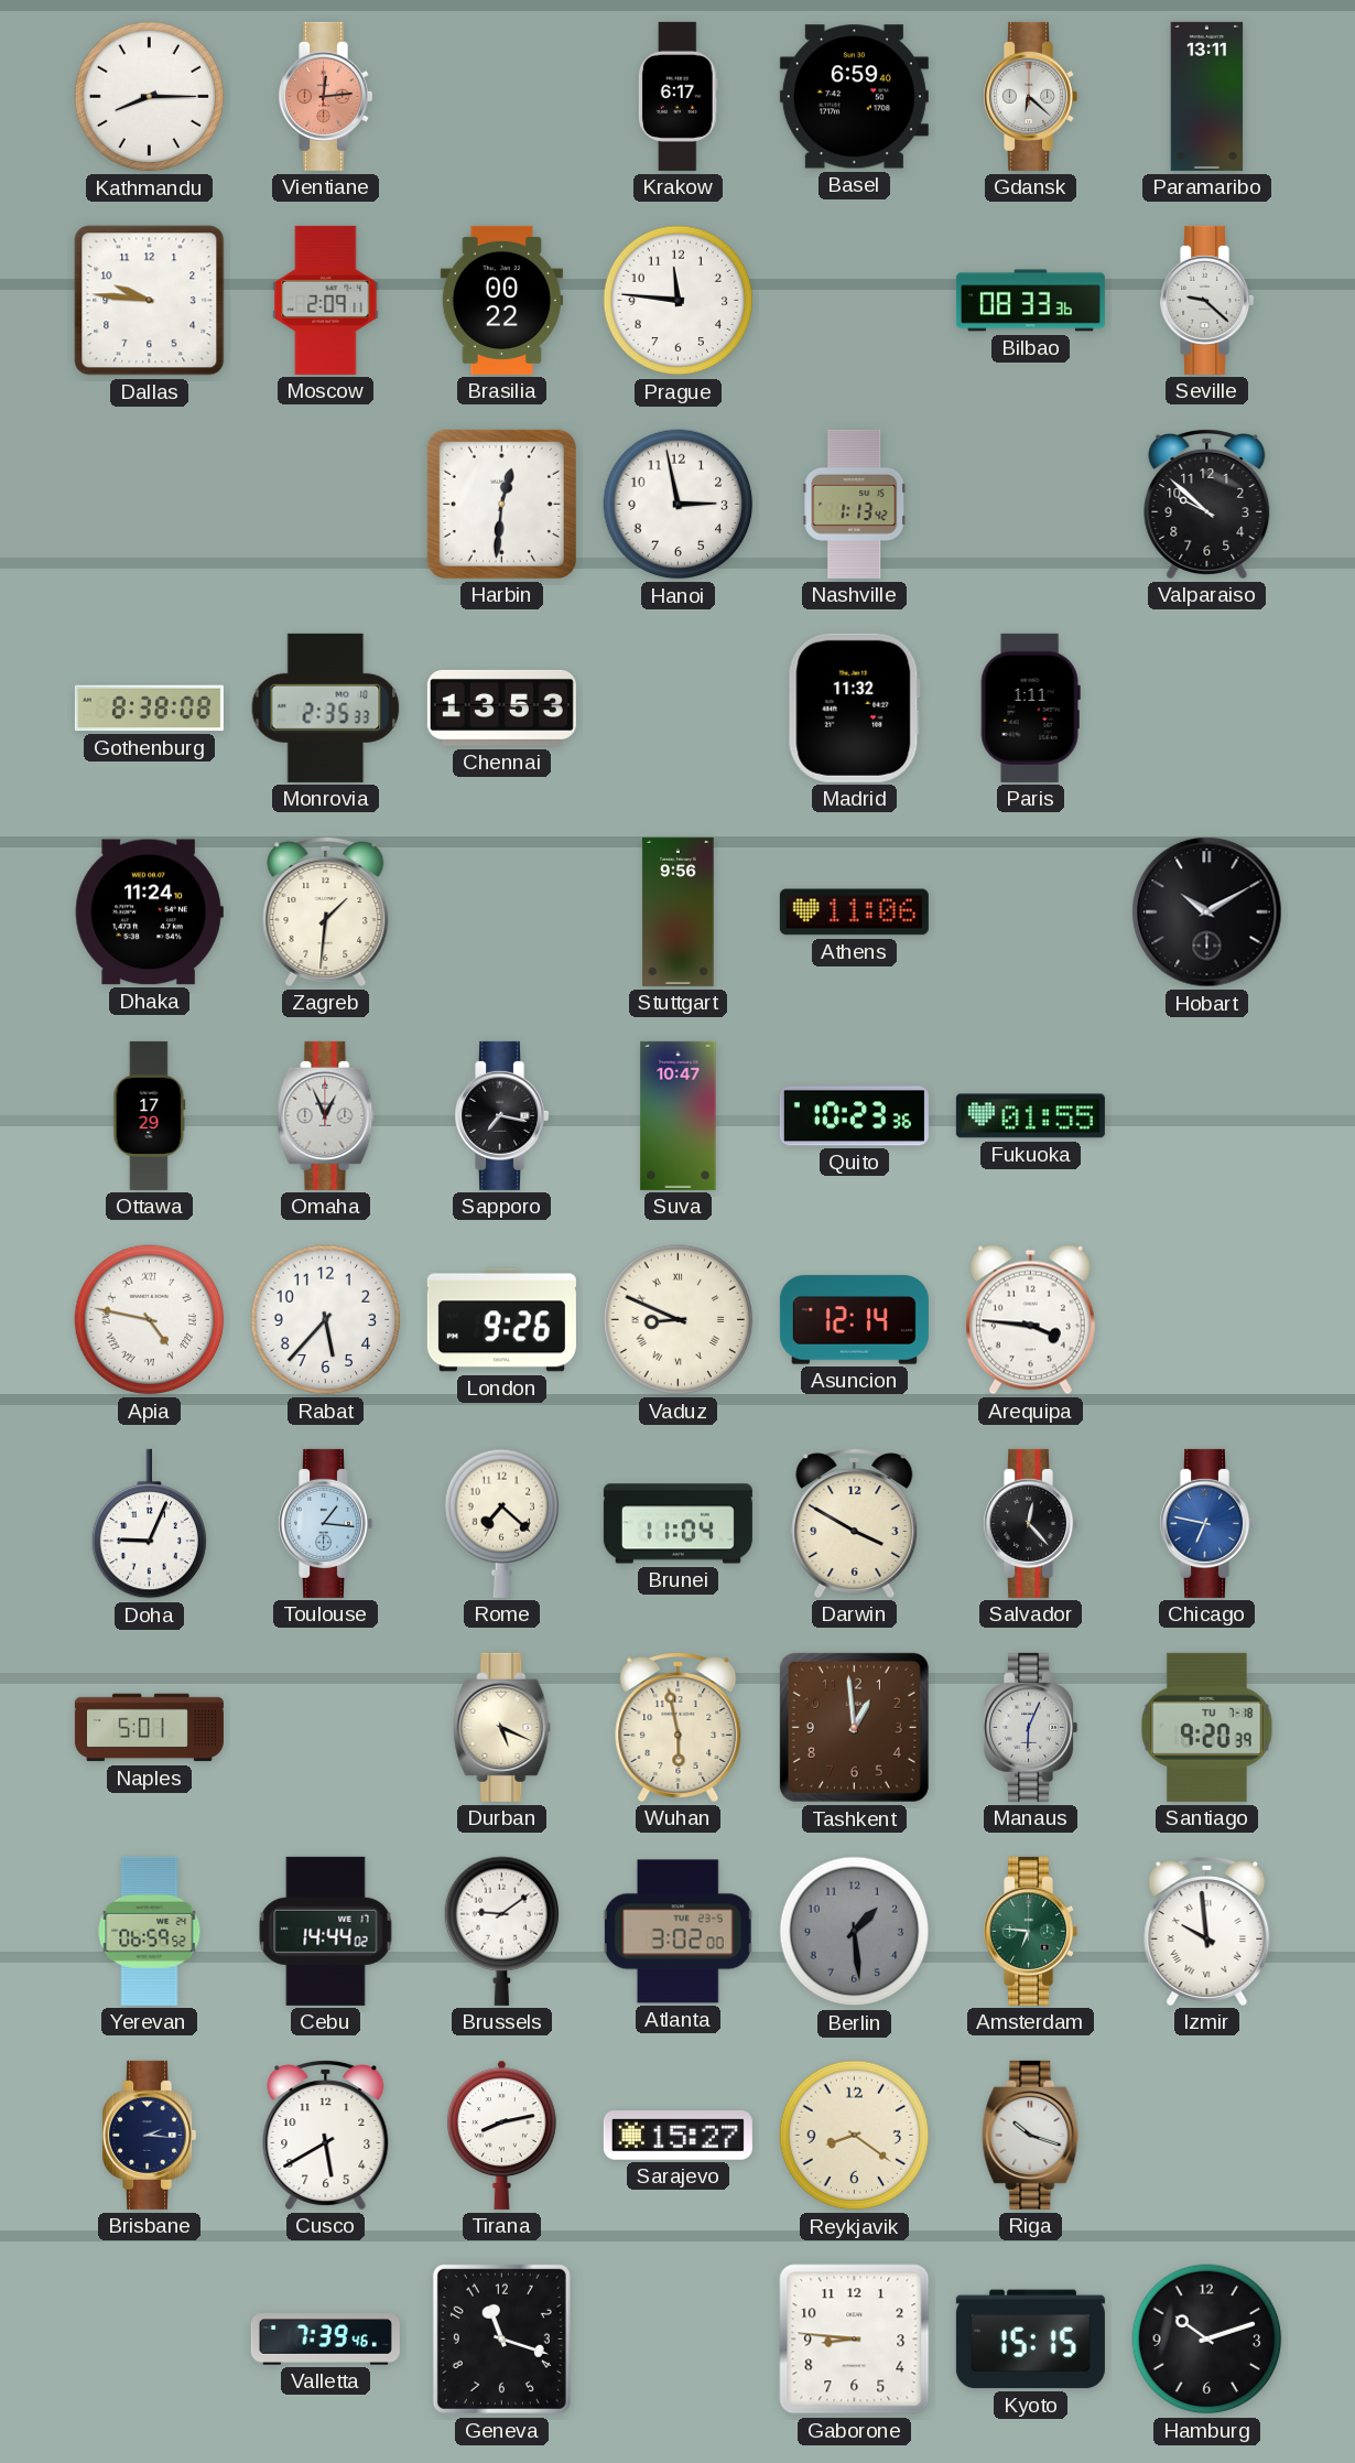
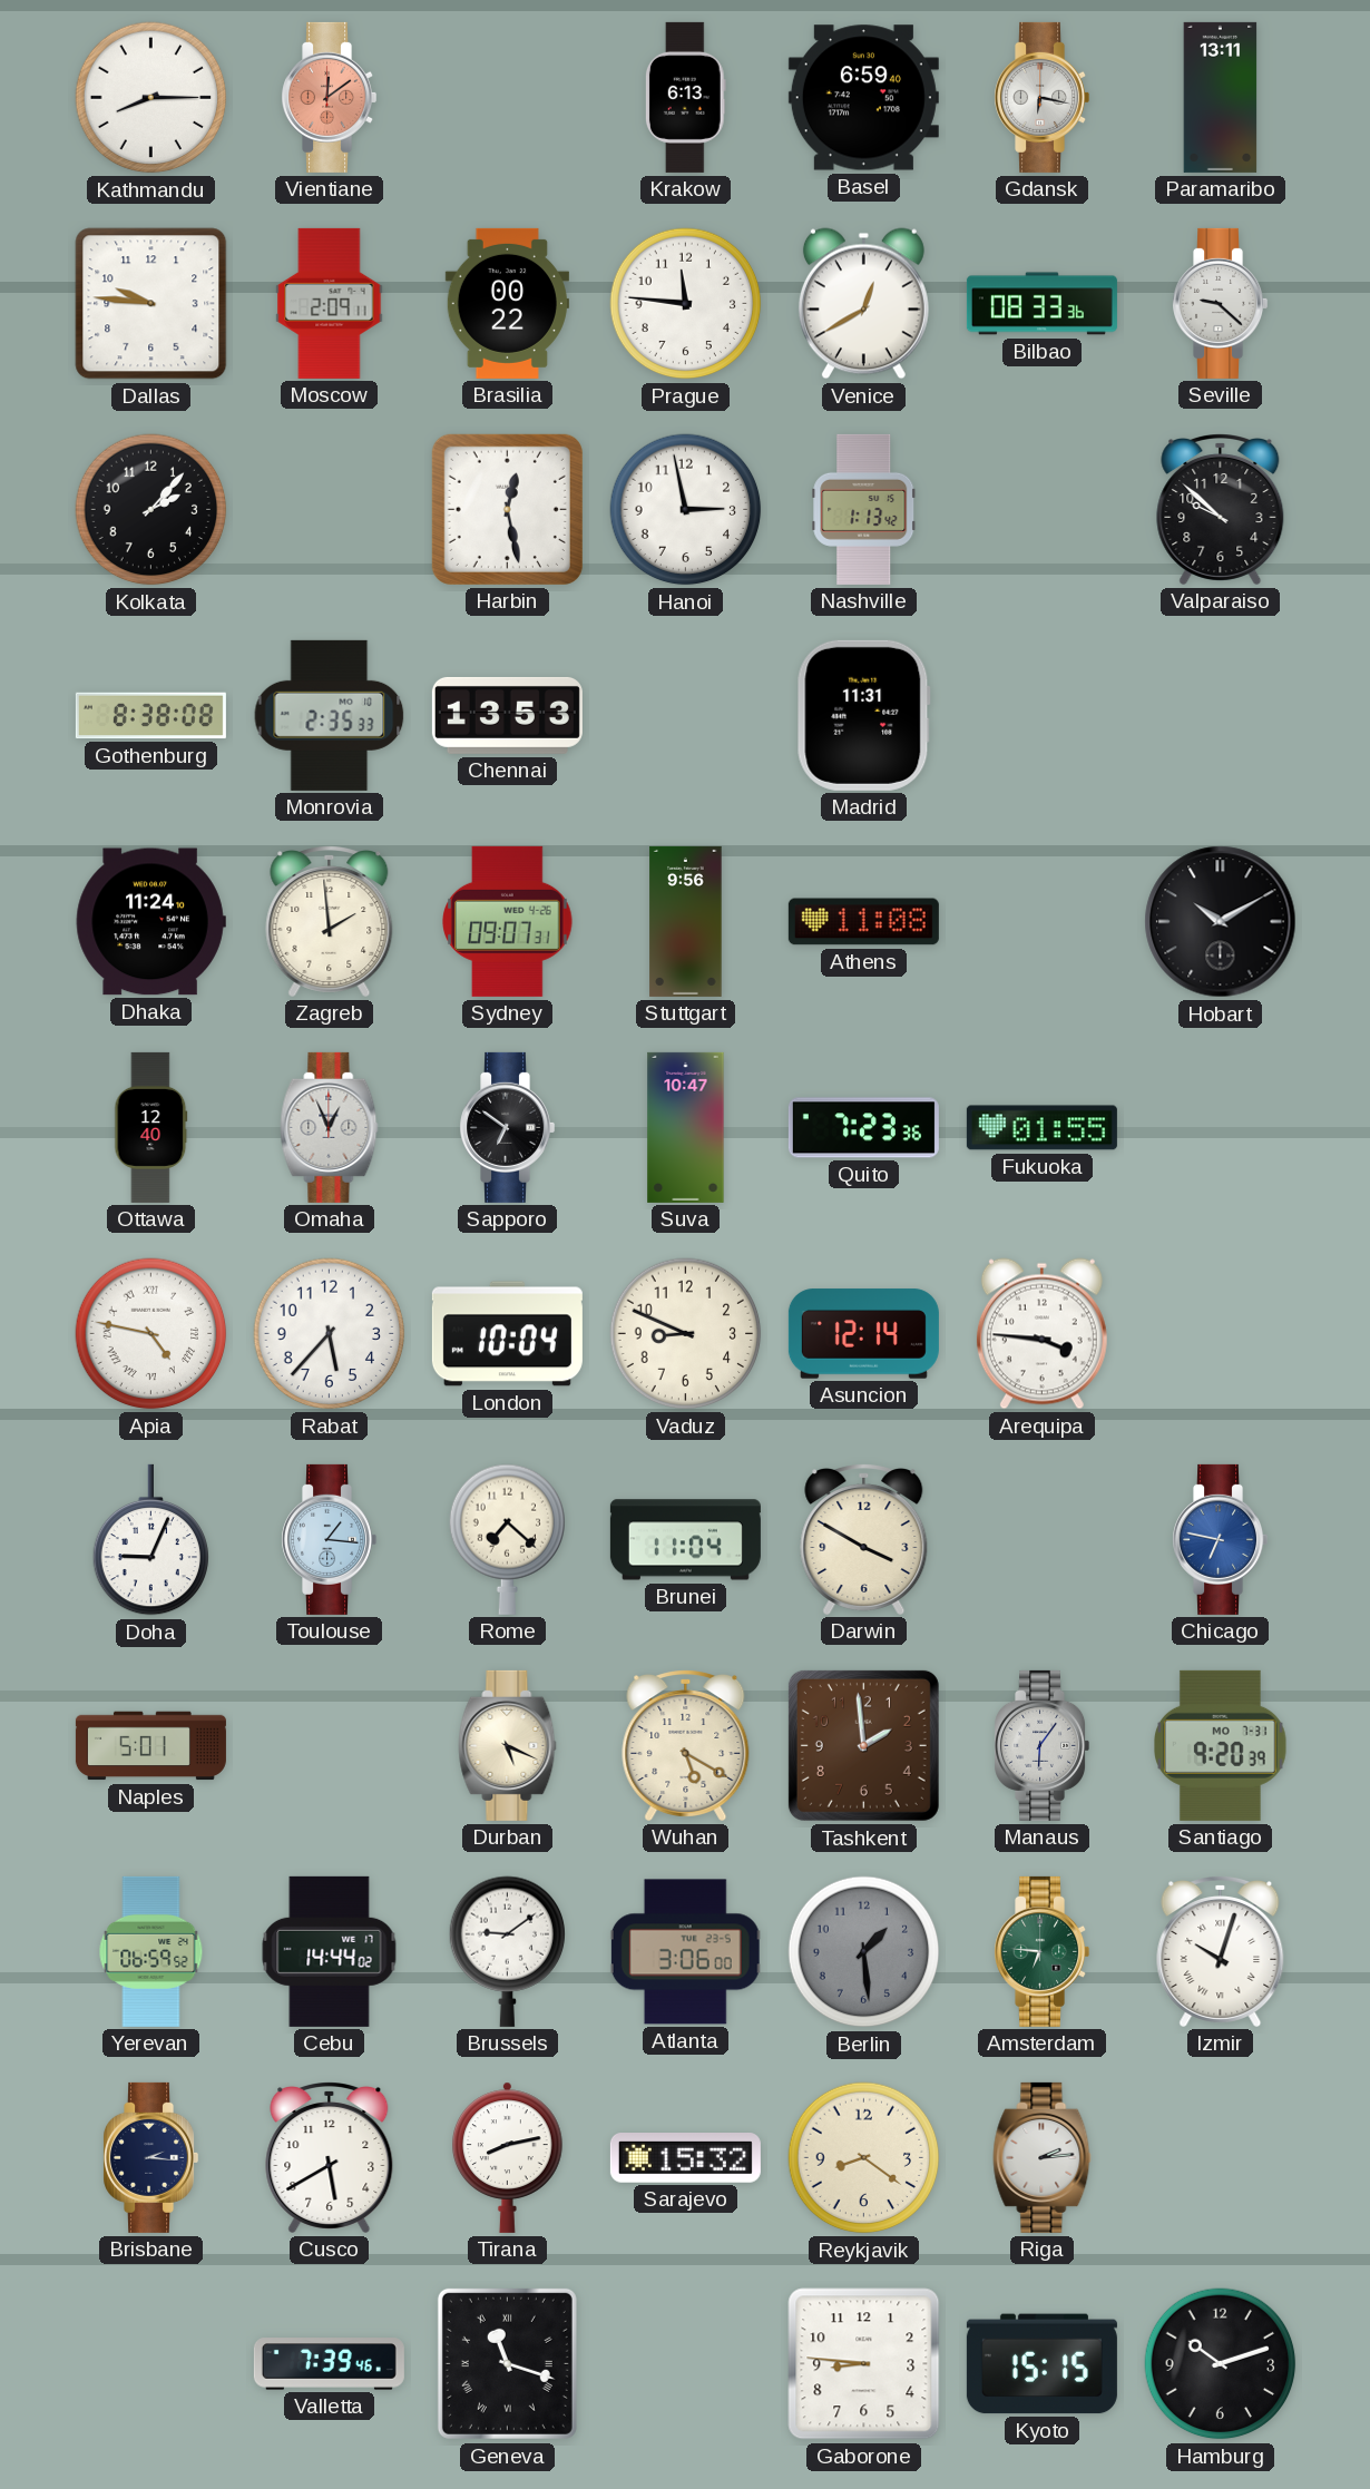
Vientiane: 12:14 -> 12:09 (330, 97)
Krakow: 6:17 -> 6:13 (685, 97)
Gdansk: 6:22 -> 6:17 (1043, 97)
Venice: none -> 12:40 (863, 304)
Kolkata: none -> 2:07 (151, 510)
Harbin: 12:31 -> 12:28 (507, 509)
Madrid: 11:32 -> 11:31 (863, 715)
Paris: 1:11 -> none (1030, 707)
Zagreb: 1:31 -> 1:59 (330, 922)
Sydney: none -> 09:07 (508, 921)
Athens: 11:06 -> 11:08 (863, 922)
Ottawa: 17:29 -> 12:40 (151, 1127)
Sapporo: 7:17 -> 6:51 (508, 1127)
Quito: 10:23 -> 7:23 (863, 1128)
London: 9:26 -> 10:04 (507, 1334)
Vaduz numerals: Roman -> Arabic (686, 1334)
Salvador: 12:23 -> none (1031, 1523)
Wuhan: 5:58 -> 5:20 (686, 1746)
Tashkent: 12:59 -> 1:59 (863, 1745)
Manaus: 6:04 -> 6:06 (1043, 1745)
Santiago date: TU 7-18 -> MO 7-31 (1221, 1745)
Atlanta: 3:02 -> 3:06 (686, 1952)
Izmir: 9:59 -> 10:03 (1221, 1952)
Sarajevo: 15:27 -> 15:32 (685, 2158)
Riga: 10:18 -> 2:14 (1043, 2157)
Geneva numerals: Arabic -> Roman (507, 2363)
